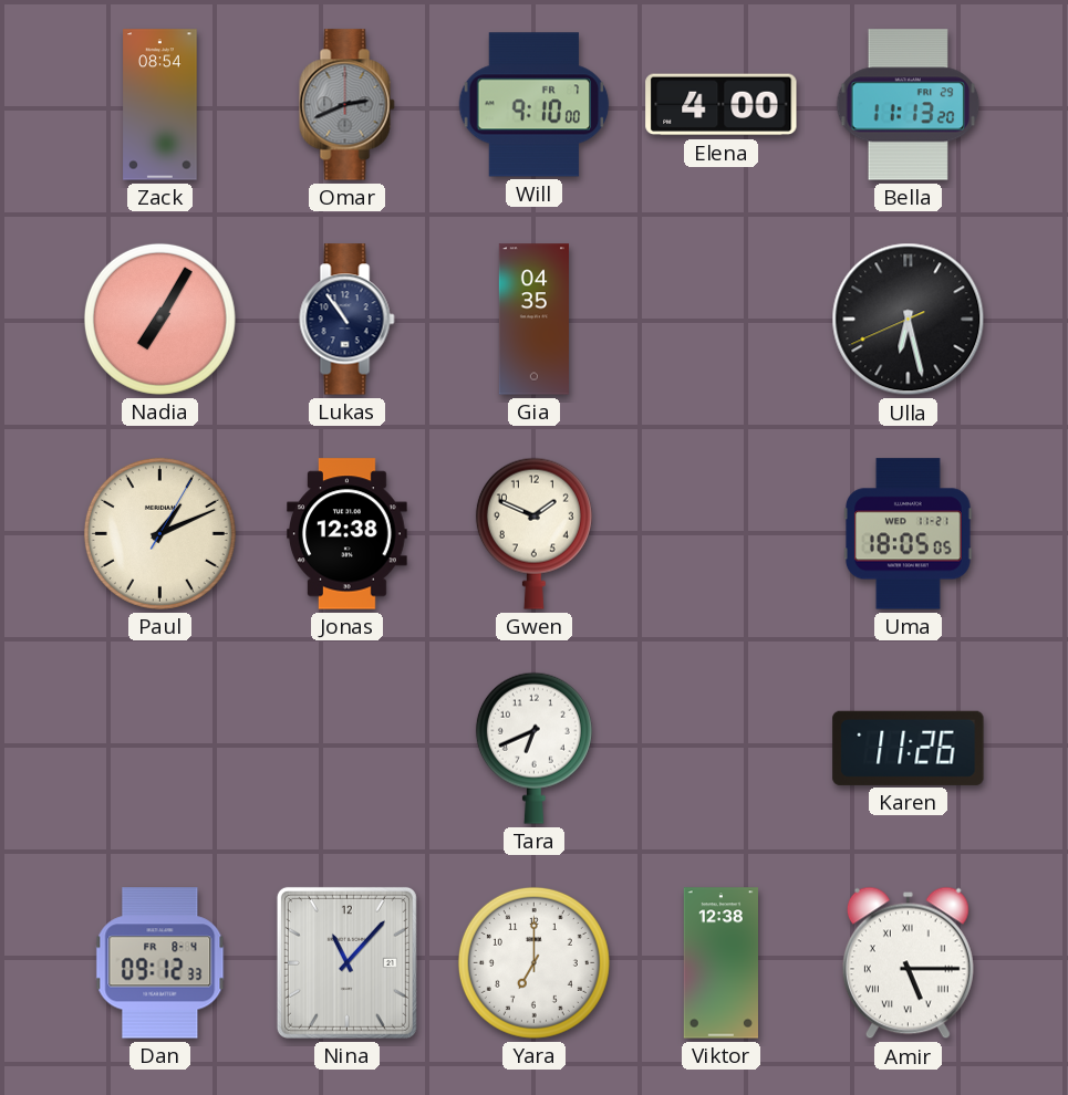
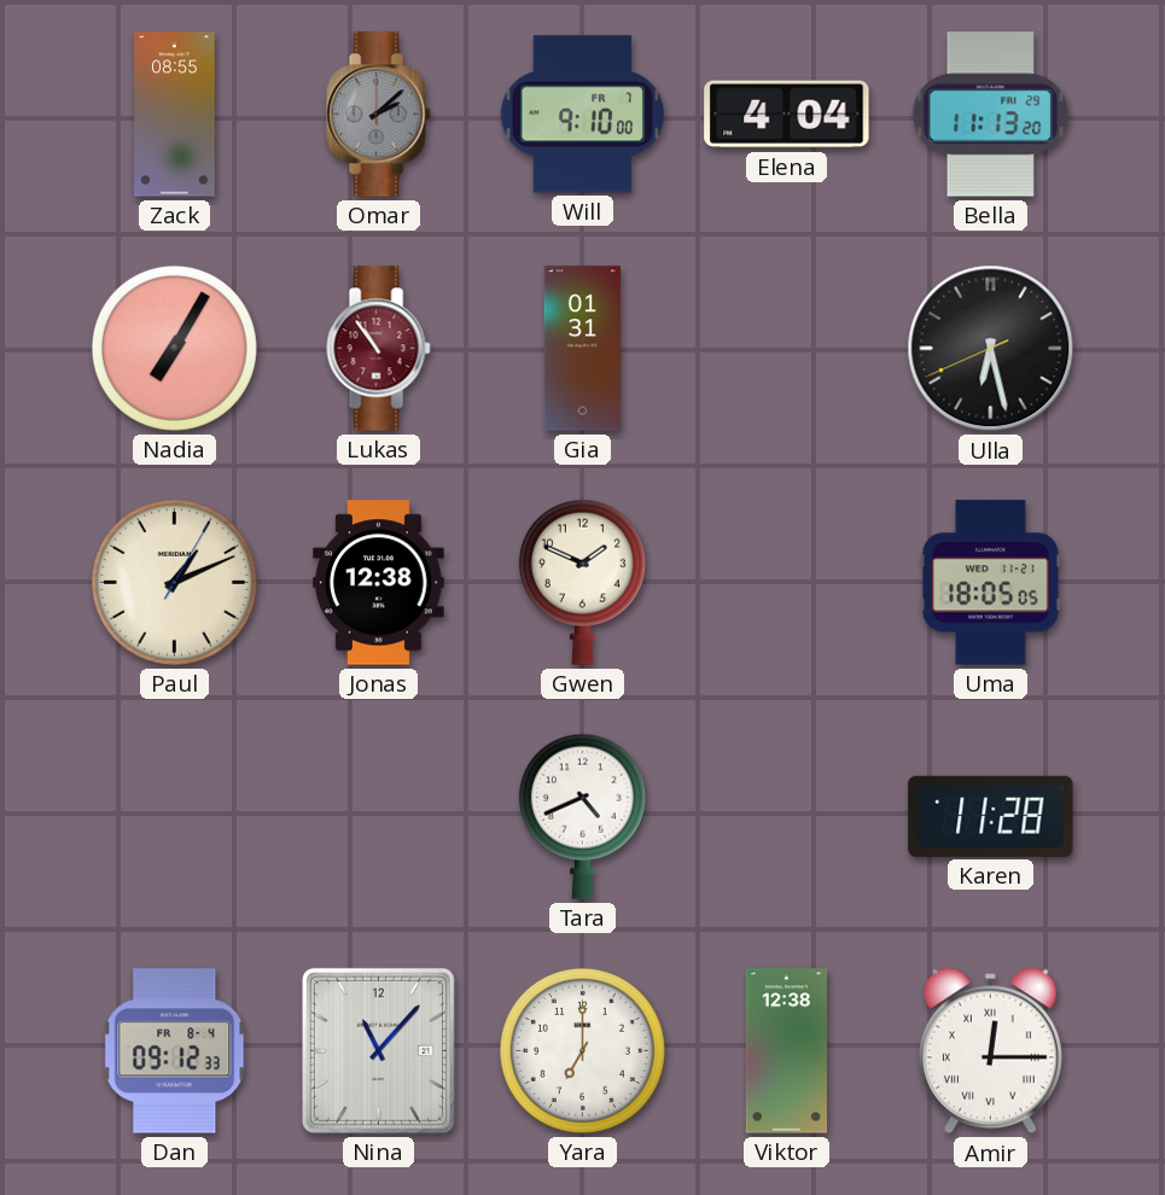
Zack: 08:54 -> 08:55 (175, 115)
Omar: 2:41 -> 2:08 (379, 115)
Elena: 4:00 -> 4:04 (787, 115)
Lukas dial: navy -> burgundy (379, 349)
Gia: 04:35 -> 01:31 (582, 349)
Tara: 6:41 -> 4:41 (582, 816)
Karen: 11:26 -> 11:28 (991, 816)
Amir: 5:15 -> 12:15 (990, 1051)
